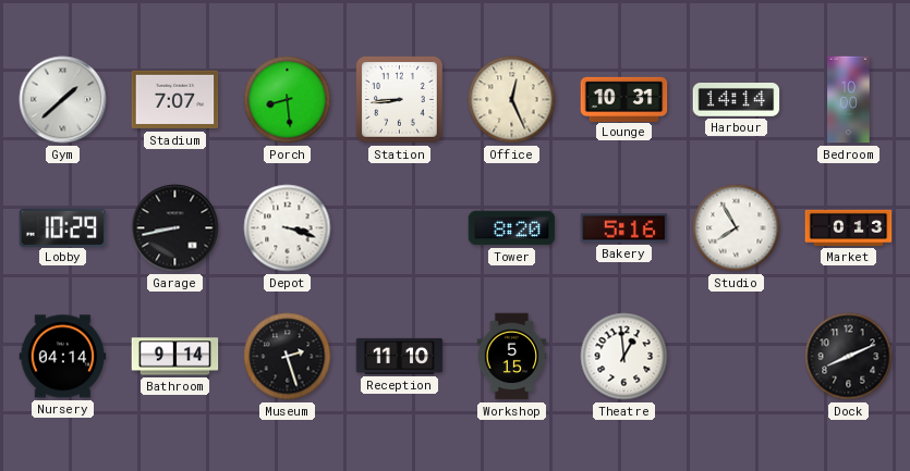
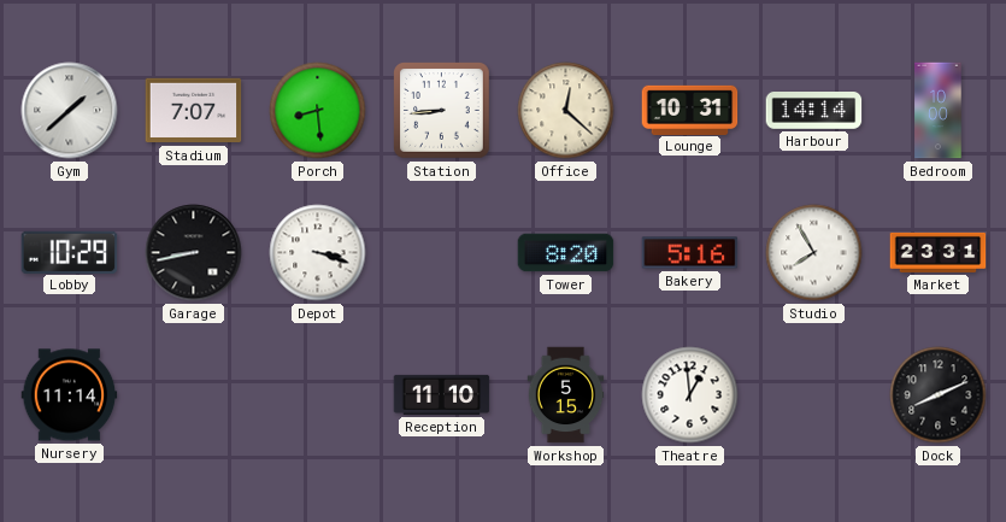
Office: 12:26 -> 12:22 (566, 111)
Market: 0:13 -> 23:31 (939, 252)
Nursery: 04:14 -> 11:14 (70, 395)
Bathroom: 9:14 -> none (175, 357)
Museum: 2:27 -> none (288, 357)
